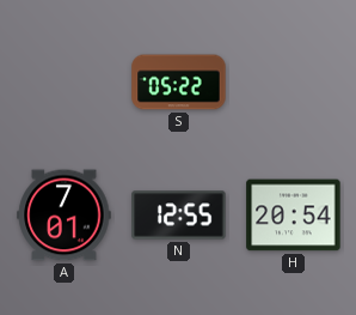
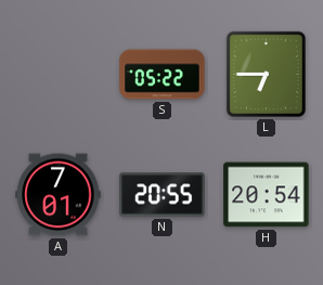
L: none -> 6:45 (266, 74)
N: 12:55 -> 20:55 (163, 195)
